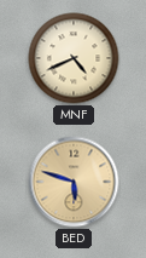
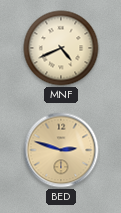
BED: 5:48 -> 2:48 (61, 150)
